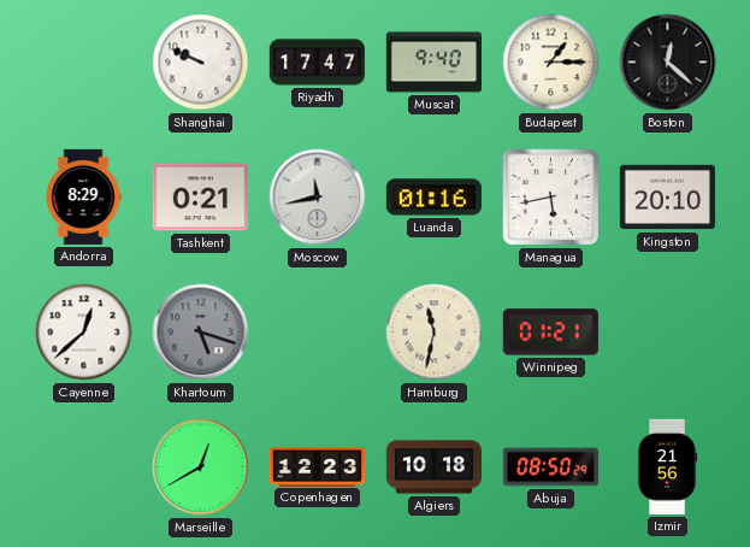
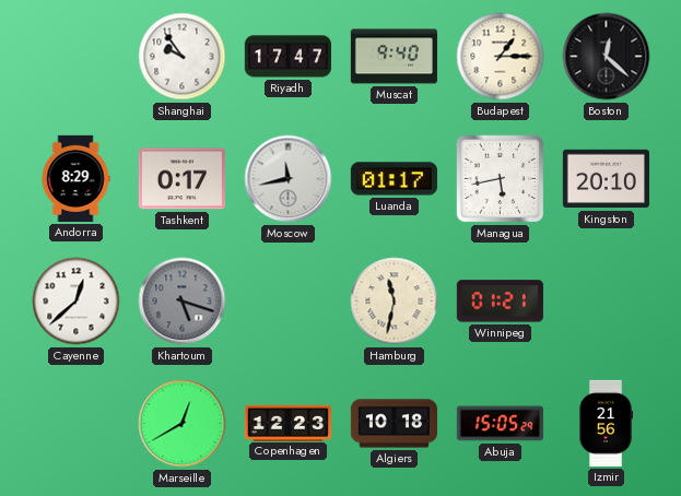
Shanghai: 9:49 -> 9:54 (183, 57)
Tashkent: 0:21 -> 0:17 (181, 179)
Luanda: 01:16 -> 01:17 (394, 179)
Abuja: 08:50 -> 15:05 (500, 424)
